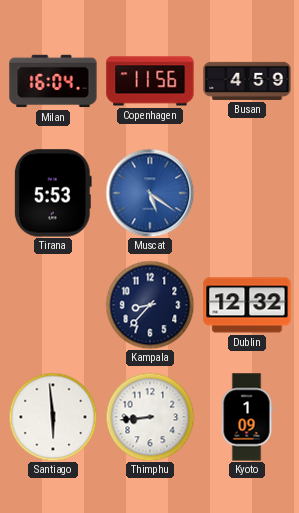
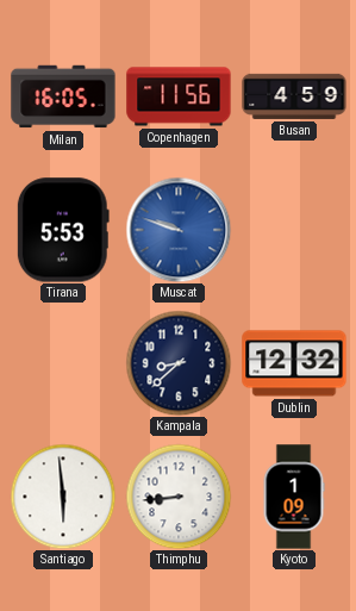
Milan: 16:04 -> 16:05 (63, 96)
Muscat: 5:21 -> 9:48 (179, 230)
Kampala: 8:37 -> 8:38 (179, 363)
